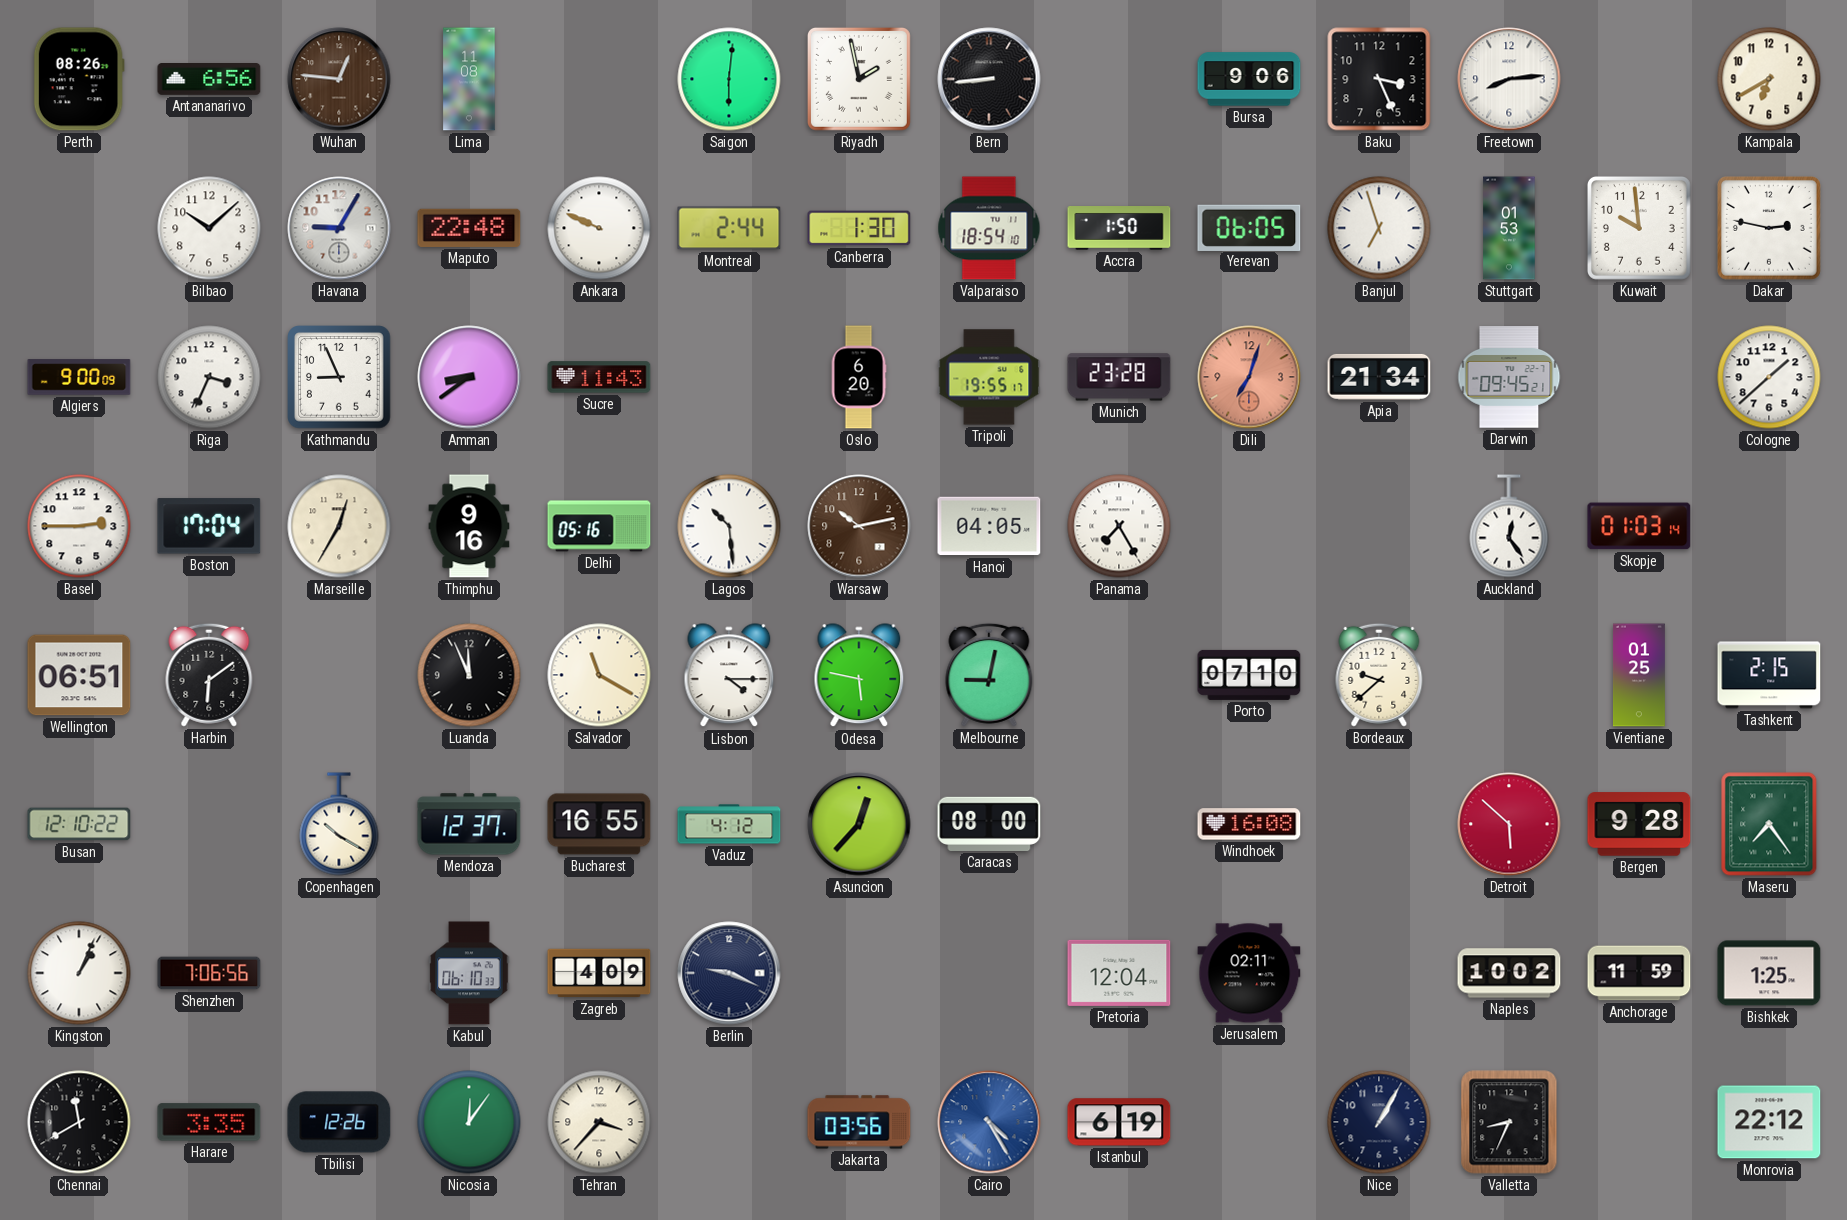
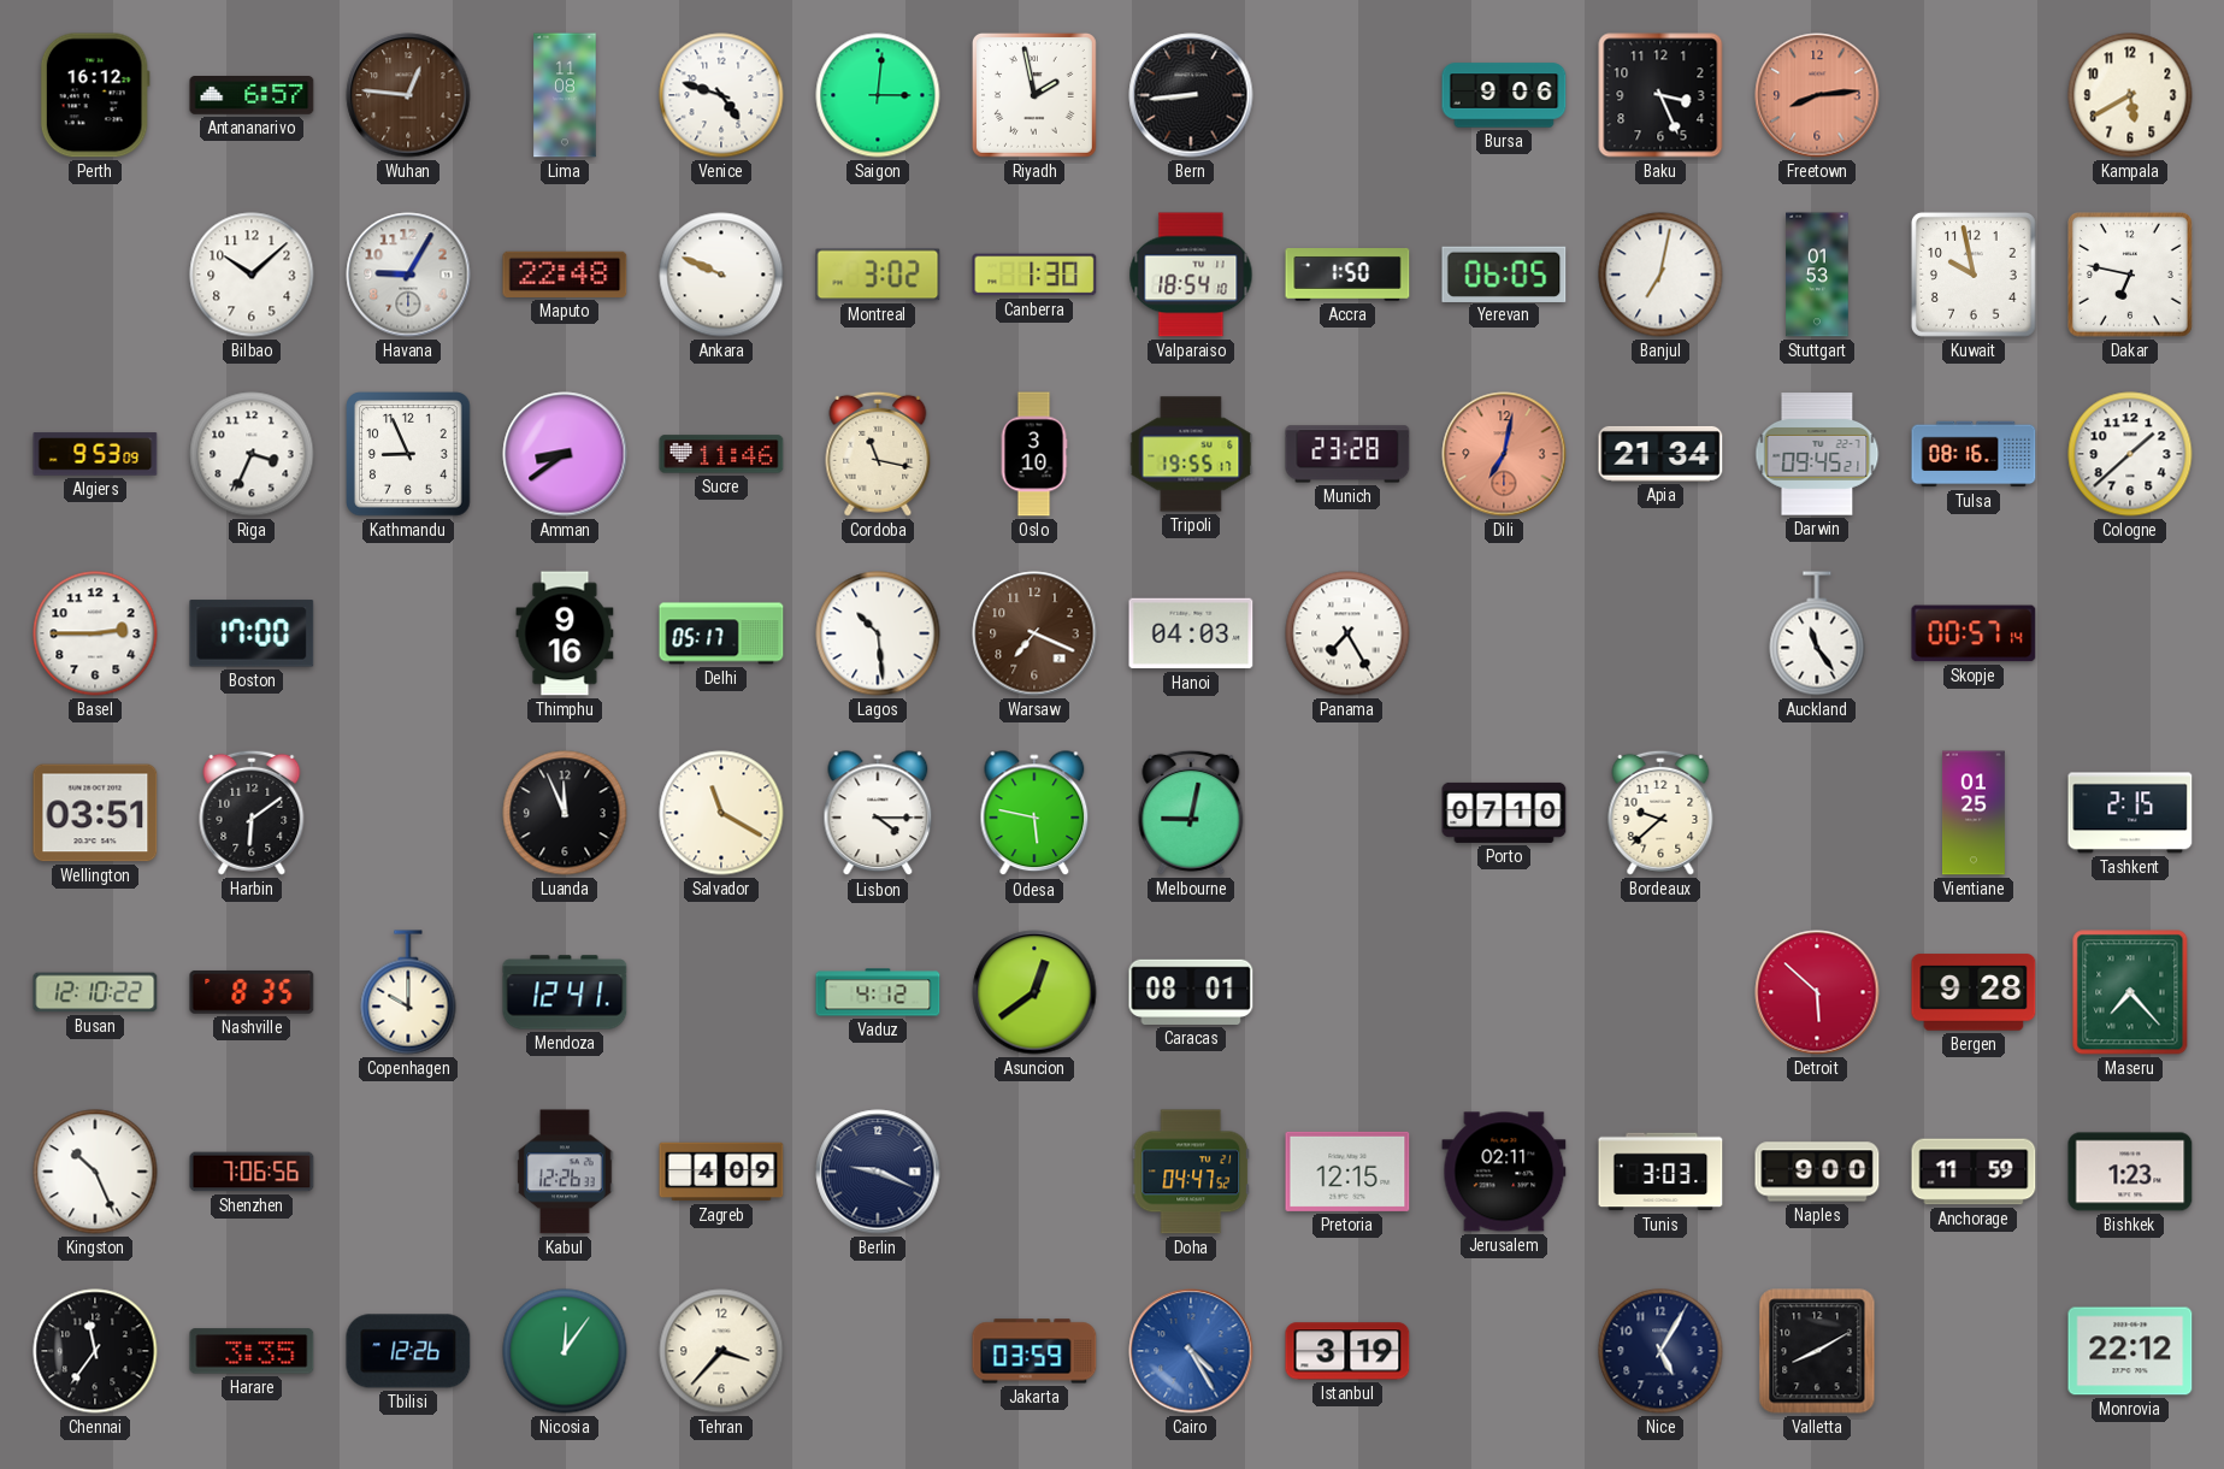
Perth: 08:26 -> 16:12 (95, 95)
Antananarivo: 6:56 -> 6:57 (252, 96)
Venice: none -> 4:48 (721, 95)
Saigon: 6:01 -> 3:01 (878, 95)
Freetown dial: white -> salmon (1817, 95)
Kampala: 6:40 -> 5:40 (2130, 95)
Montreal: 2:44 -> 3:02 (878, 275)
Banjul: 6:57 -> 7:02 (1660, 275)
Kuwait: 9:59 -> 9:58 (1974, 275)
Dakar: 2:47 -> 6:47 (2130, 275)
Algiers: 9:00 -> 9:53 (95, 454)
Sucre: 11:43 -> 11:46 (721, 454)
Cordoba: none -> 11:17 (878, 454)
Oslo: 6:20 -> 3:10 (1034, 454)
Dili: 7:03 -> 7:02 (1504, 454)
Tulsa: none -> 08:16 (1974, 454)
Boston: 17:04 -> 17:00 (252, 633)
Marseille: 12:35 -> none (339, 526)
Delhi: 05:16 -> 05:17 (721, 633)
Warsaw: 10:13 -> 7:19 (1034, 633)
Hanoi: 04:05 -> 04:03 (1191, 633)
Auckland: 12:24 -> 11:24 (1817, 633)
Skopje: 01:03 -> 00:57 (1974, 633)
Wellington: 06:51 -> 03:51 (95, 813)
Nashville: none -> 8:35 (252, 992)
Copenhagen: 10:20 -> 10:00 (408, 992)
Mendoza: 12:37 -> 12:41 (565, 992)
Bucharest: 16:55 -> none (599, 824)
Asuncion: 12:37 -> 12:39 (1034, 992)
Caracas: 08:00 -> 08:01 (1191, 992)
Windhoek: 16:08 -> none (1249, 824)
Maseru: 7:24 -> 7:23 (2130, 992)
Kingston: 1:04 -> 10:26 (95, 1172)
Kabul: 06:10 -> 12:26 (565, 1172)
Doha: none -> 04:47 (1191, 1172)
Pretoria: 12:04 -> 12:15 (1347, 1172)
Tunis: none -> 3:03 (1660, 1172)
Naples: 10:02 -> 9:00 (1817, 1172)
Bishkek: 1:25 -> 1:23 (2130, 1172)
Chennai: 11:40 -> 11:36 (95, 1351)
Jakarta: 03:56 -> 03:59 (1034, 1351)
Istanbul: 6:19 -> 3:19 (1347, 1351)
Nice: 1:05 -> 5:05 (1660, 1351)
Valletta: 8:34 -> 8:10 (1817, 1351)
